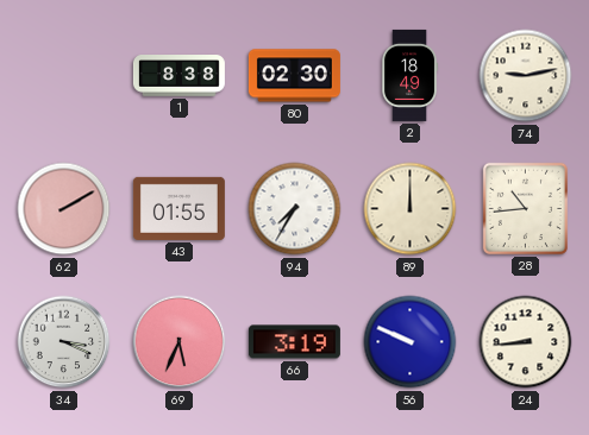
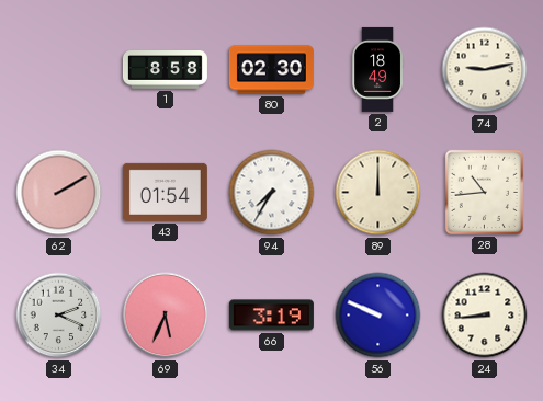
1: 8:38 -> 8:58 (165, 70)
43: 01:55 -> 01:54 (165, 192)
34: 3:19 -> 2:19 (59, 316)
